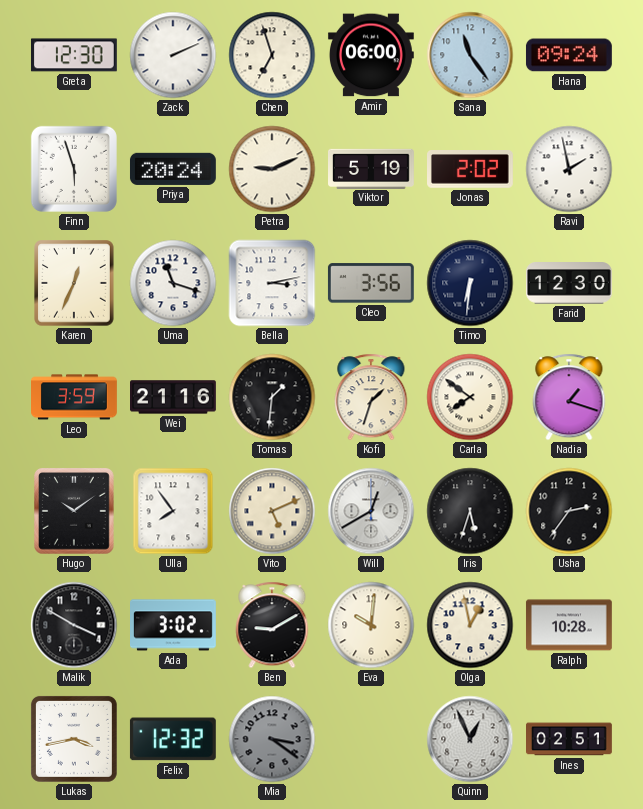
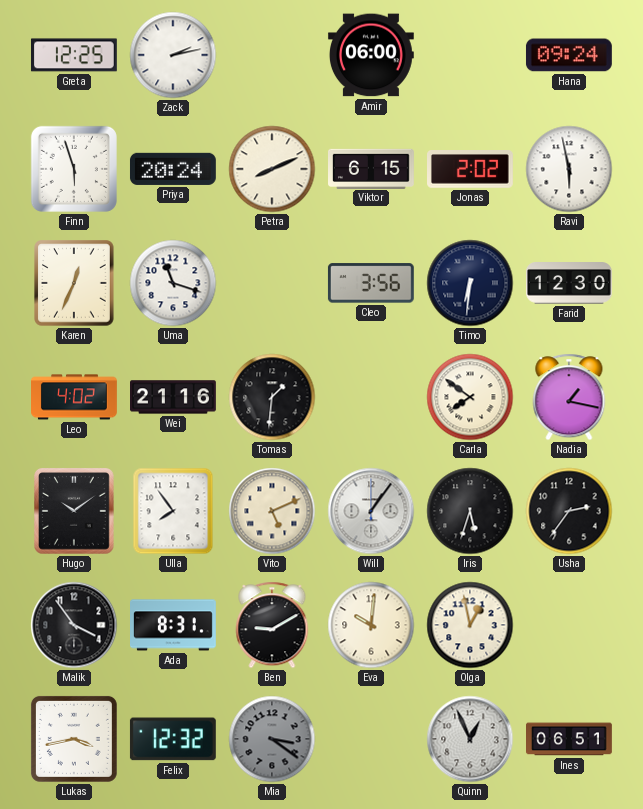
Greta: 12:30 -> 12:25 (74, 55)
Zack: 2:11 -> 2:13 (173, 55)
Chen: 6:57 -> none (272, 55)
Sana: 11:24 -> none (470, 55)
Petra: 9:11 -> 8:11 (272, 169)
Viktor: 5:19 -> 6:15 (372, 168)
Ravi: 1:58 -> 5:58 (569, 169)
Bella: 3:13 -> none (272, 283)
Leo: 3:59 -> 4:02 (75, 397)
Kofi: 1:33 -> none (371, 397)
Nadia: 1:18 -> 1:17 (569, 397)
Will: 12:40 -> 1:06 (371, 511)
Malik: 3:50 -> 3:54 (74, 625)
Ada: 3:02 -> 8:31 (174, 625)
Ralph: 10:28 -> none (569, 625)
Ines: 02:51 -> 06:51 (570, 739)
